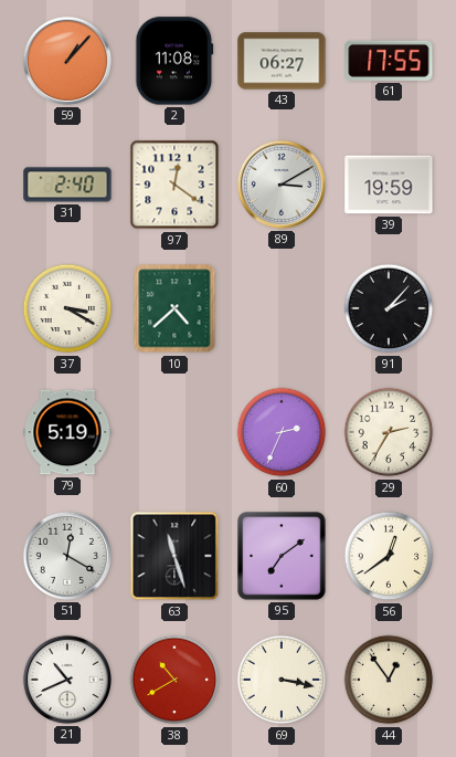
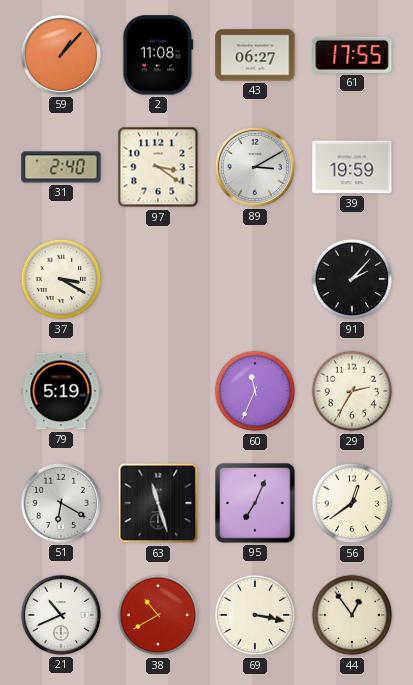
97: 12:21 -> 3:21 (158, 167)
10: 4:38 -> none (174, 308)
60: 2:34 -> 11:34 (255, 391)
51: 12:20 -> 6:20 (61, 503)
95: 7:09 -> 7:04 (255, 503)
